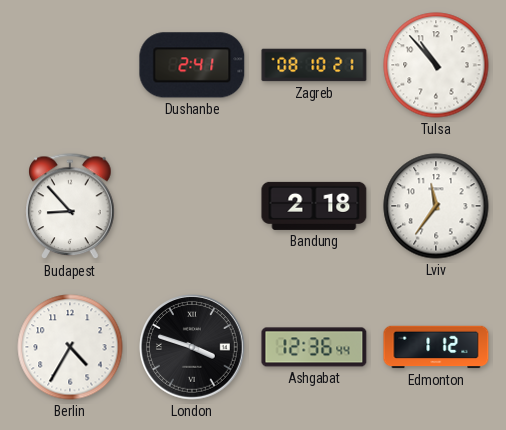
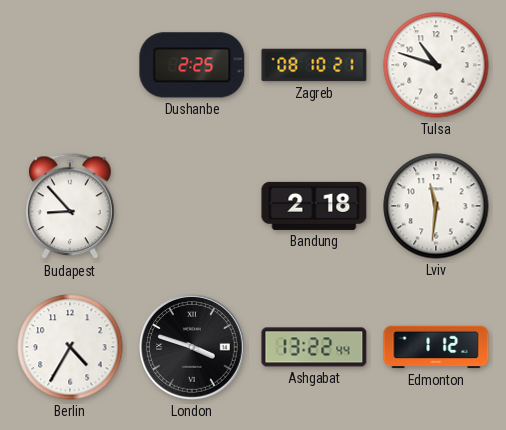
Dushanbe: 2:41 -> 2:25 (192, 65)
Tulsa: 10:53 -> 10:48 (436, 65)
Lviv: 11:36 -> 11:31 (436, 206)
Ashgabat: 12:36 -> 13:22 (314, 347)
